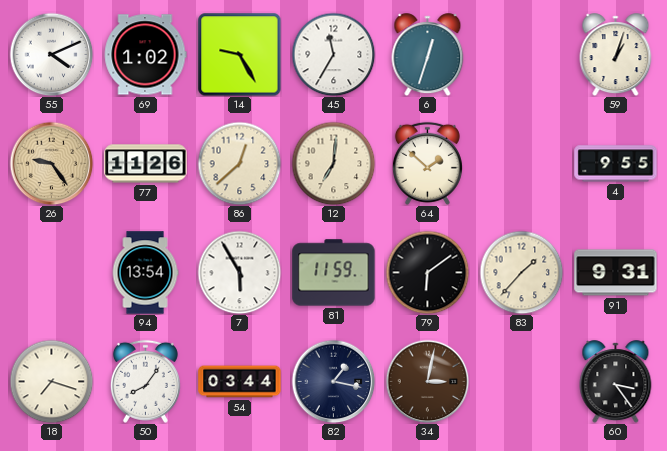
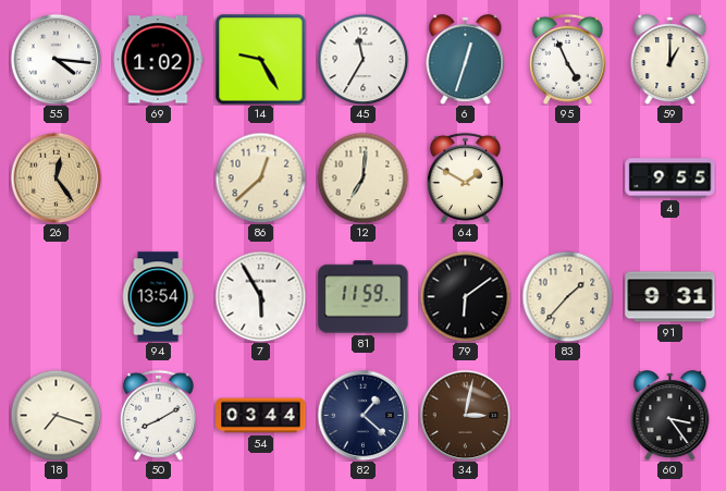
55: 4:11 -> 4:16 (56, 59)
95: none -> 4:56 (567, 59)
59: 1:03 -> 1:00 (670, 60)
26: 9:24 -> 12:24 (56, 177)
77: 11:26 -> none (146, 164)
64: 1:52 -> 1:50 (465, 177)
50: 8:06 -> 8:10 (158, 415)
82: 1:17 -> 1:22 (362, 415)
